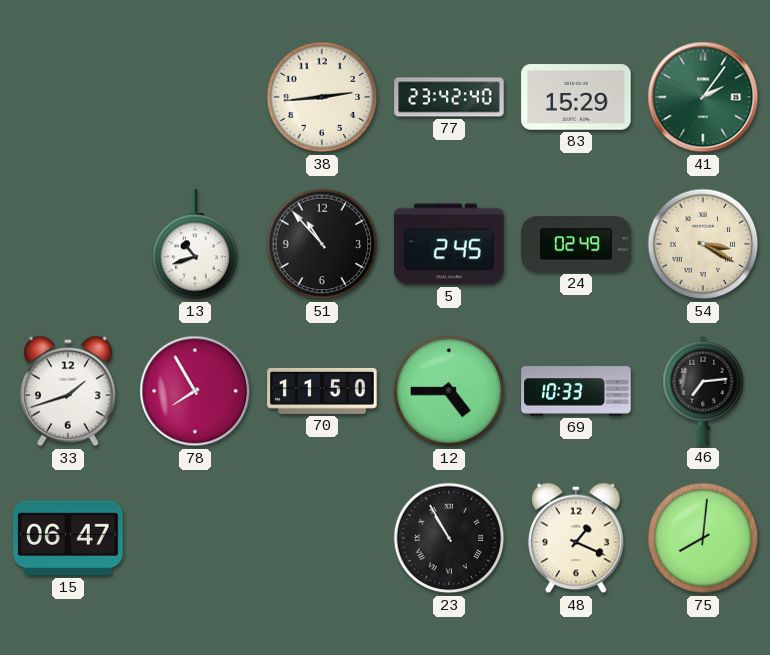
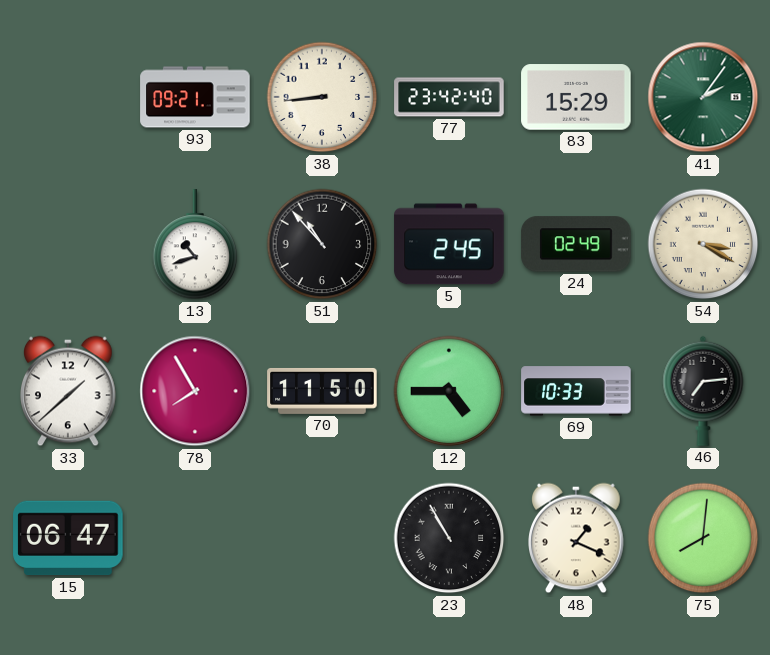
93: none -> 09:21 (195, 97)
38: 2:44 -> 8:44 (322, 97)
33: 1:42 -> 1:38 (69, 391)
